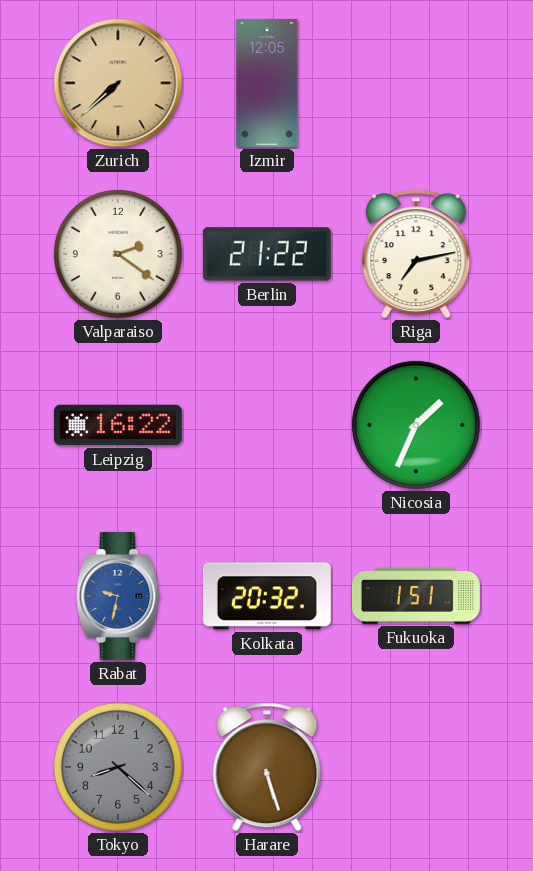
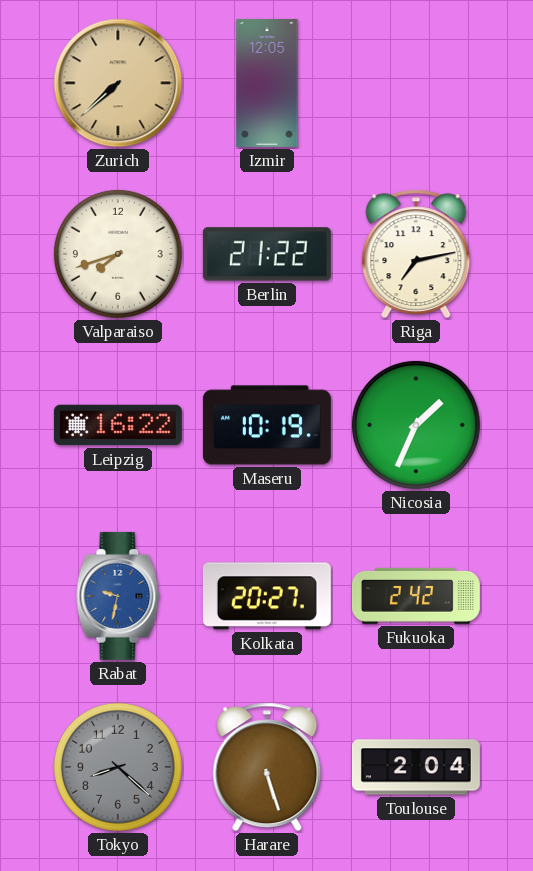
Valparaiso: 2:21 -> 7:42 (118, 254)
Maseru: none -> 10:19 (267, 425)
Kolkata: 20:32 -> 20:27 (267, 596)
Fukuoka: 1:51 -> 2:42 (416, 596)
Toulouse: none -> 2:04 (416, 767)
